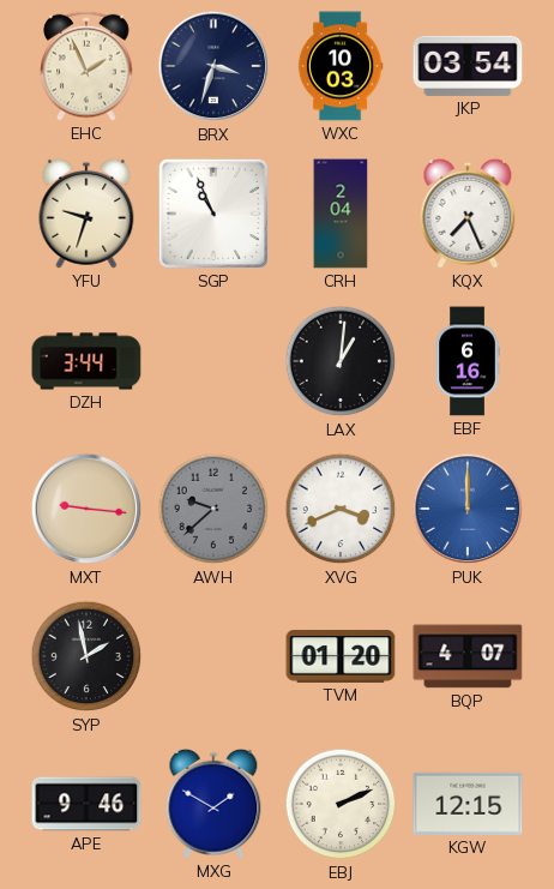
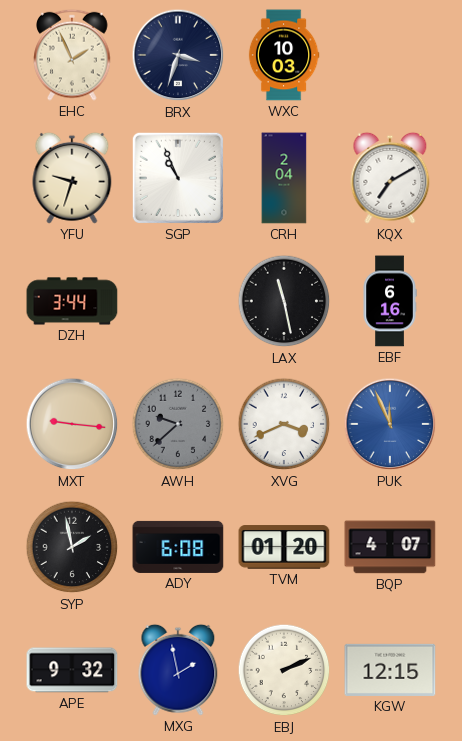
JKP: 03:54 -> none (468, 66)
KQX: 7:26 -> 7:10 (390, 178)
LAX: 1:01 -> 11:28 (284, 301)
PUK: 12:00 -> 11:56 (390, 424)
ADY: none -> 6:08 (178, 547)
APE: 9:46 -> 9:32 (72, 670)
MXG: 1:50 -> 1:58 (178, 670)
